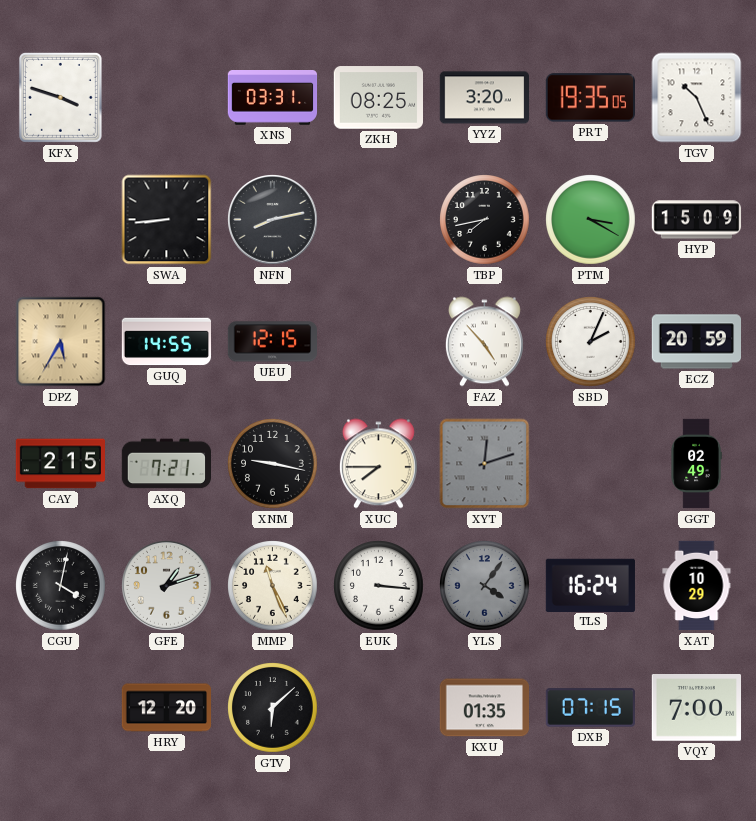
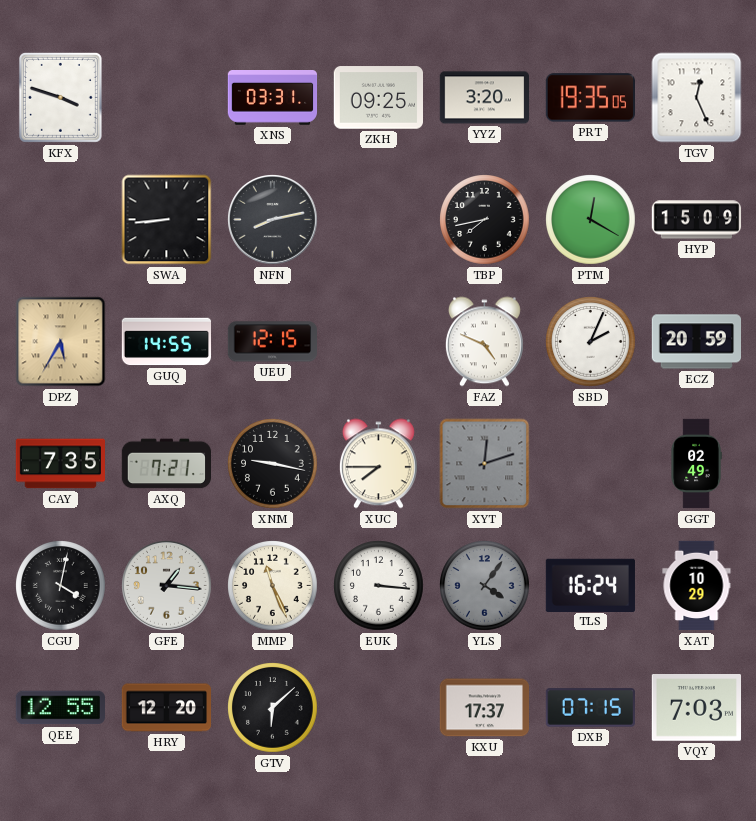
ZKH: 08:25 -> 09:25 (378, 98)
TGV: 10:26 -> 12:26 (697, 98)
PTM: 3:20 -> 12:20 (591, 220)
FAZ: 4:53 -> 4:49 (484, 342)
CAY: 2:15 -> 7:35 (60, 464)
GFE: 1:12 -> 1:16 (167, 586)
QEE: none -> 12:55 (60, 708)
KXU: 01:35 -> 17:37 (484, 708)
VQY: 7:00 -> 7:03 (696, 708)
